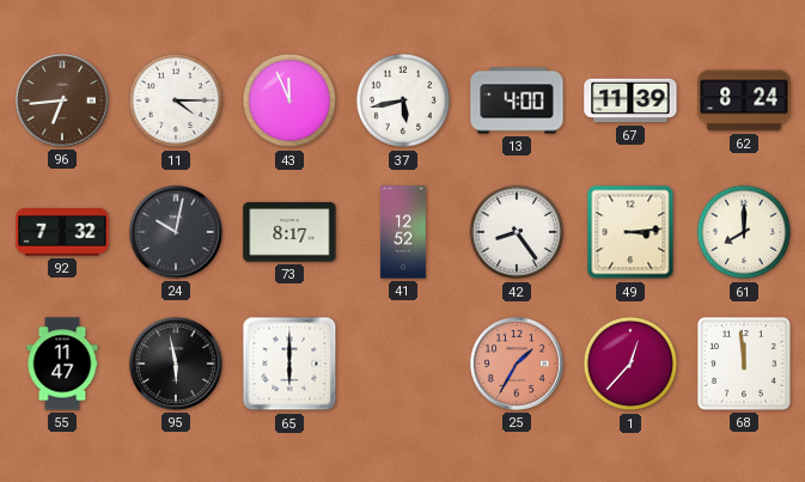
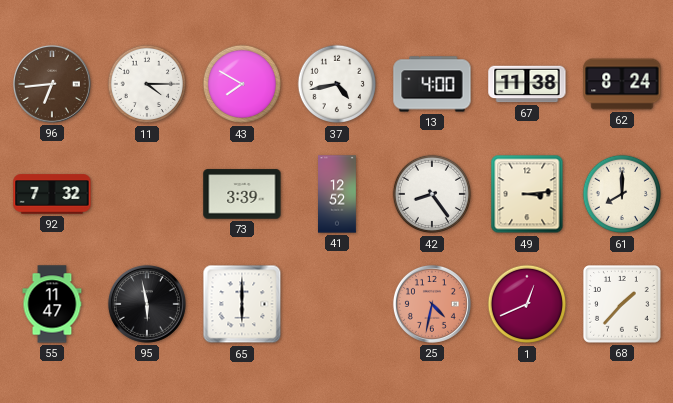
43: 11:56 -> 7:50 (242, 84)
37: 5:43 -> 4:43 (337, 84)
67: 11:39 -> 11:38 (527, 84)
24: 10:02 -> none (176, 232)
73: 8:17 -> 3:39 (242, 194)
25: 1:35 -> 4:32 (432, 304)
1: 12:37 -> 12:41 (527, 304)
68: 11:59 -> 1:37 (623, 305)
